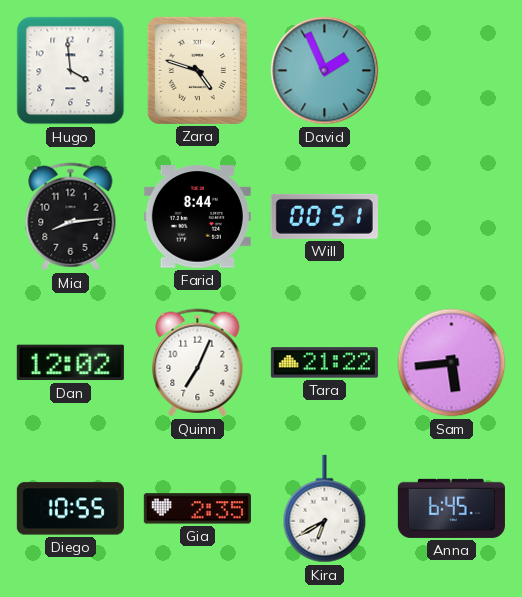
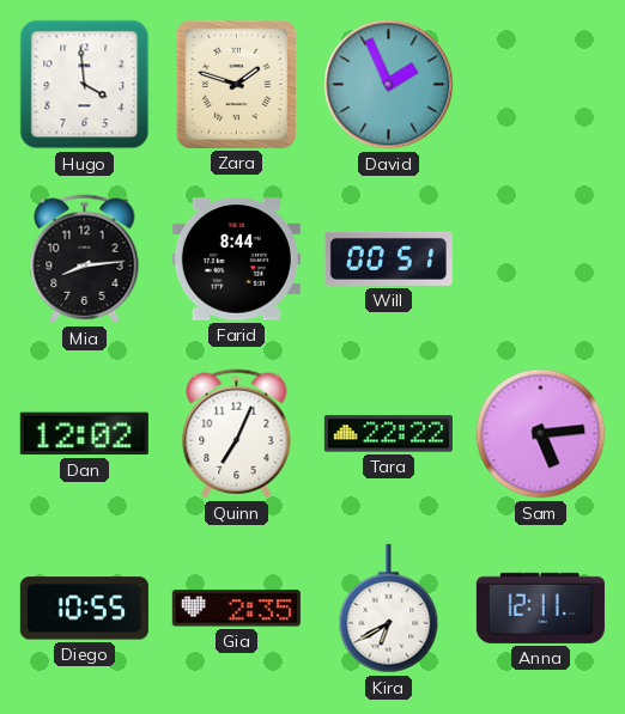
Zara: 4:48 -> 1:48 (236, 84)
Tara: 21:22 -> 22:22 (388, 434)
Sam: 5:44 -> 5:14 (541, 434)
Anna: 6:45 -> 12:11 (540, 608)
